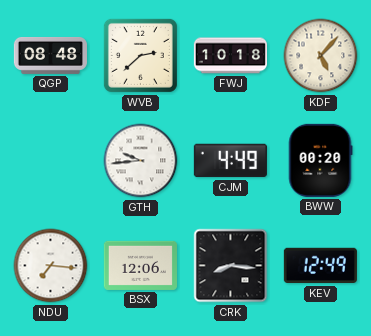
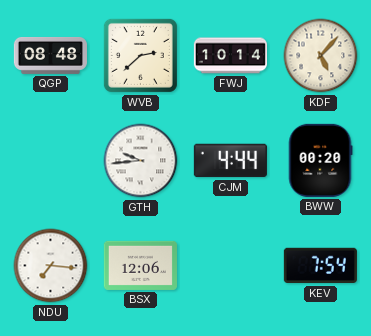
FWJ: 10:18 -> 10:14 (230, 56)
CJM: 4:49 -> 4:44 (230, 161)
CRK: 8:16 -> none (231, 266)
KEV: 12:49 -> 7:54 (320, 266)
